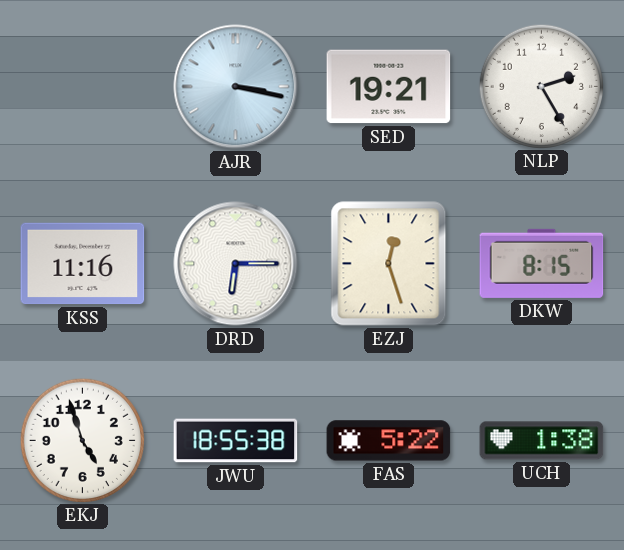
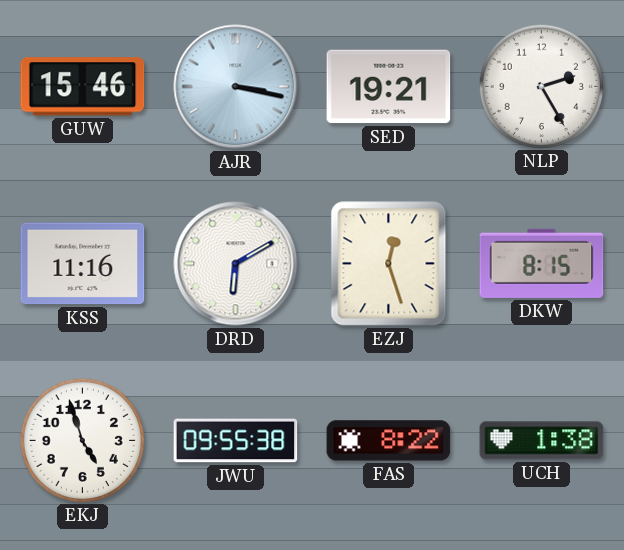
GUW: none -> 15:46 (83, 87)
DRD: 6:15 -> 6:10 (236, 264)
JWU: 18:55 -> 09:55 (236, 441)
FAS: 5:22 -> 8:22 (389, 441)
